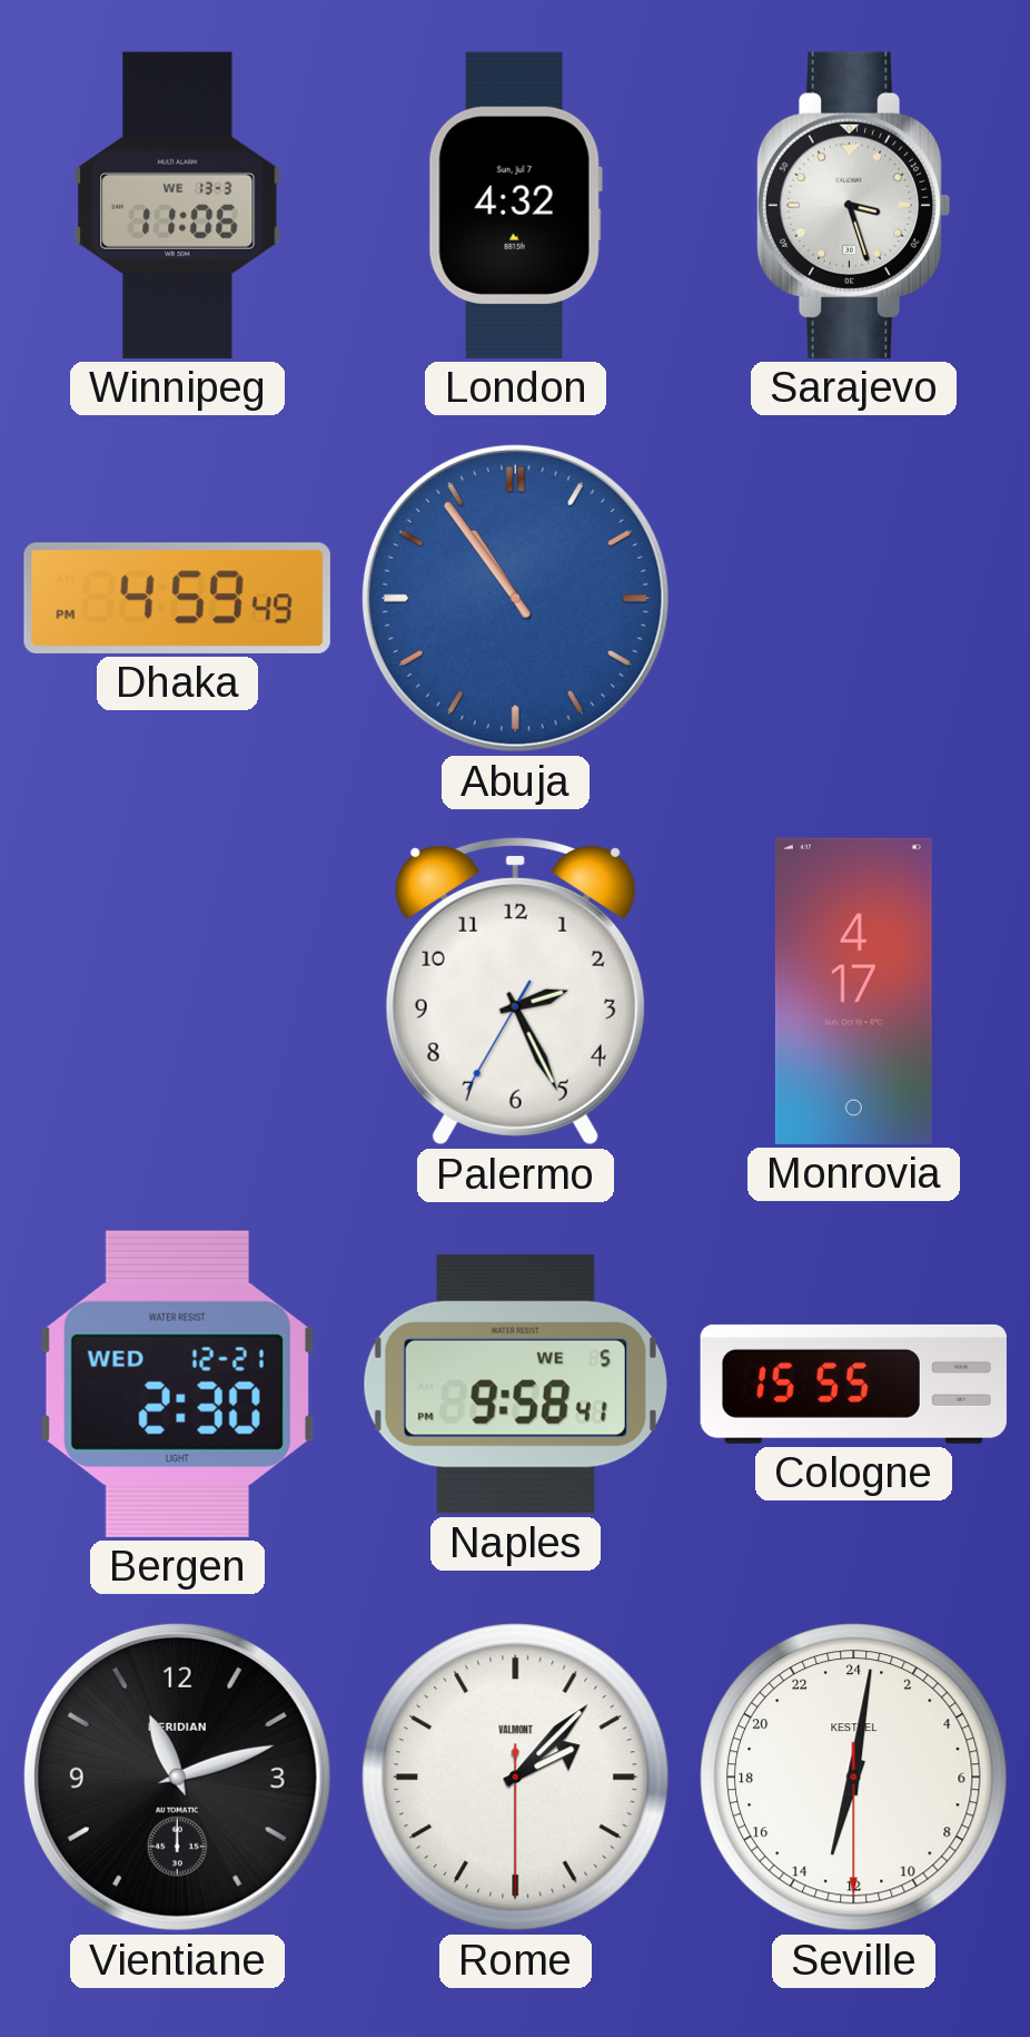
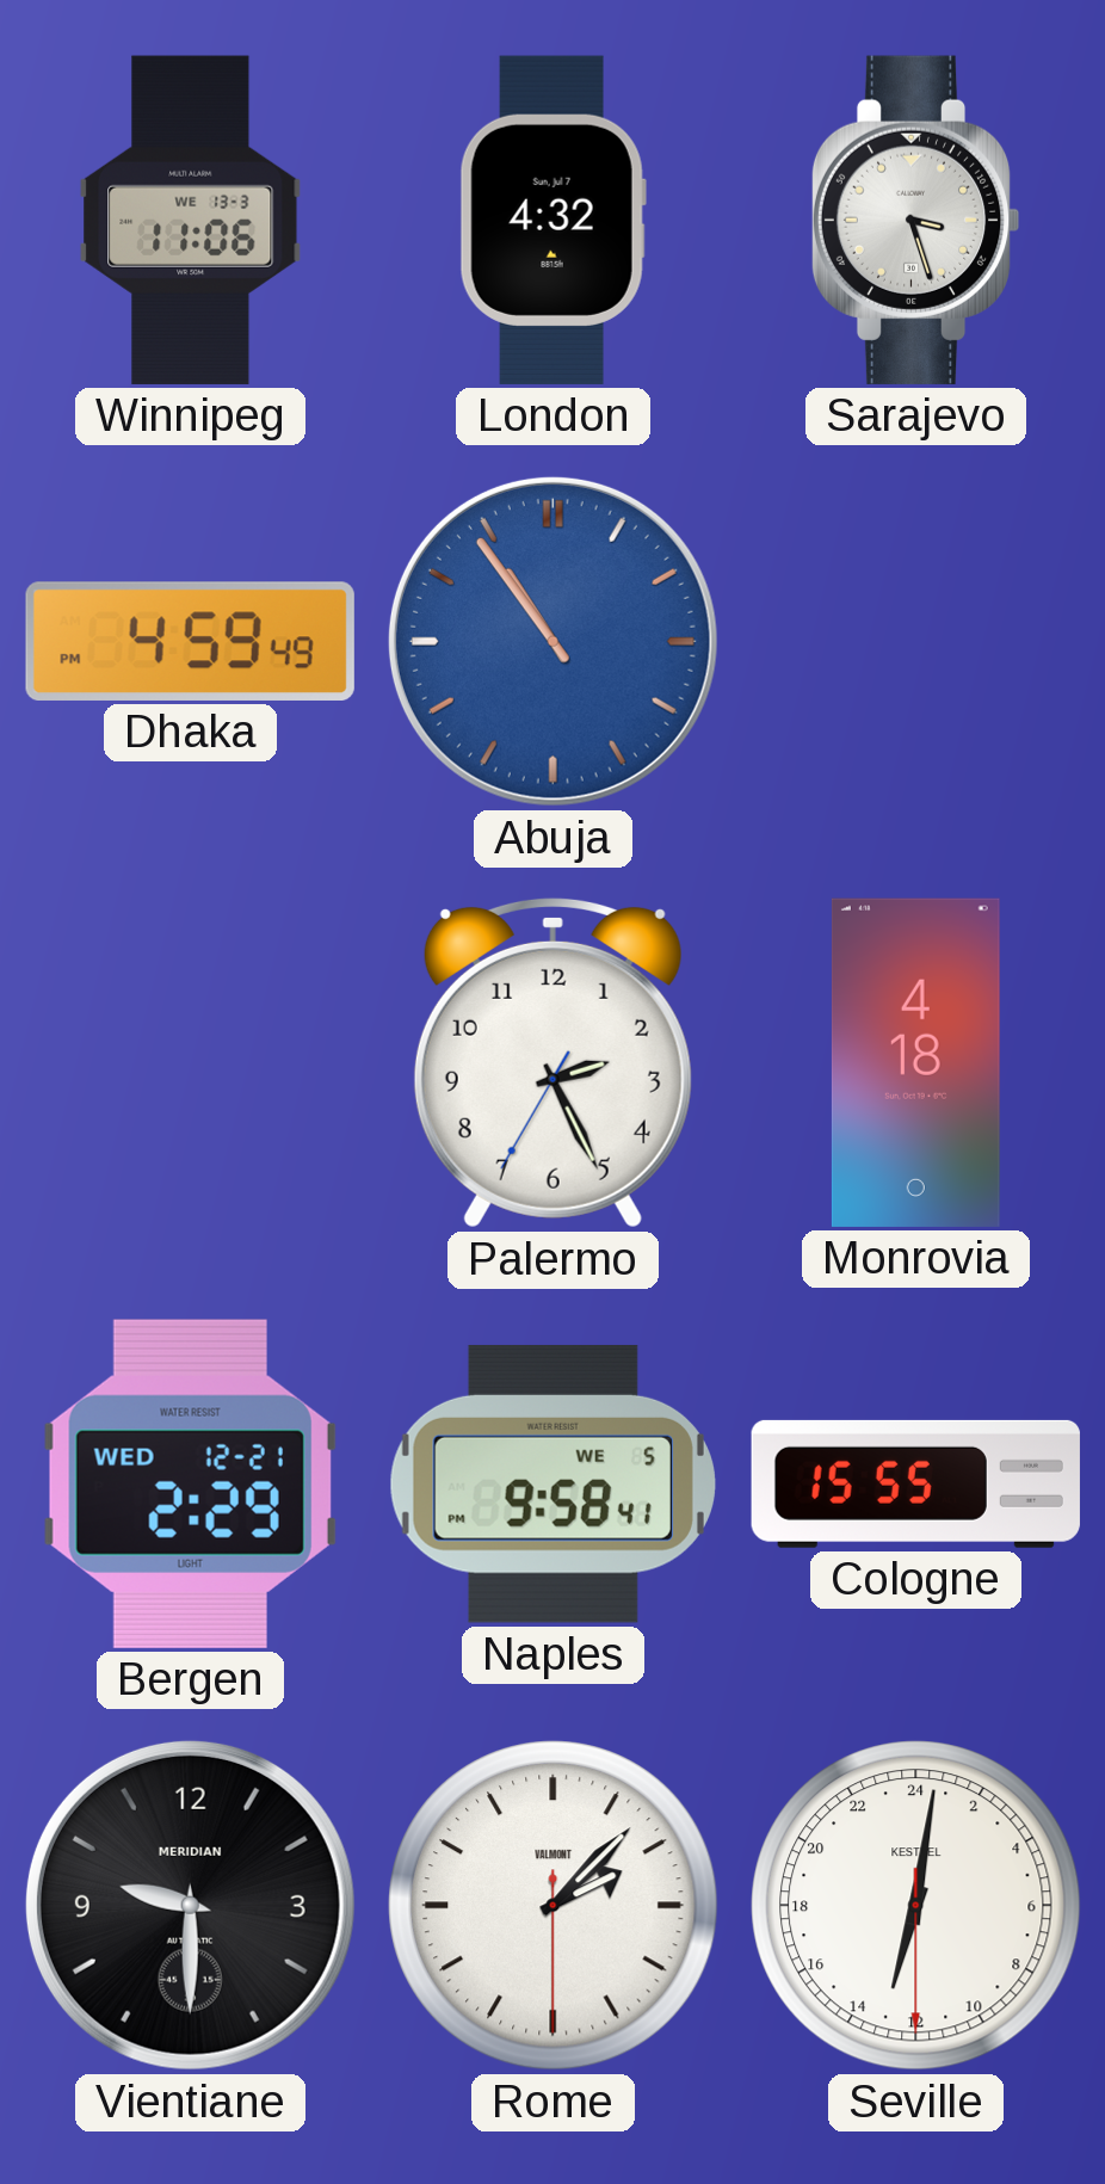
Monrovia: 4:17 -> 4:18 (915, 1062)
Bergen: 2:30 -> 2:29 (190, 1483)
Vientiane: 11:12 -> 9:30 (190, 1905)
